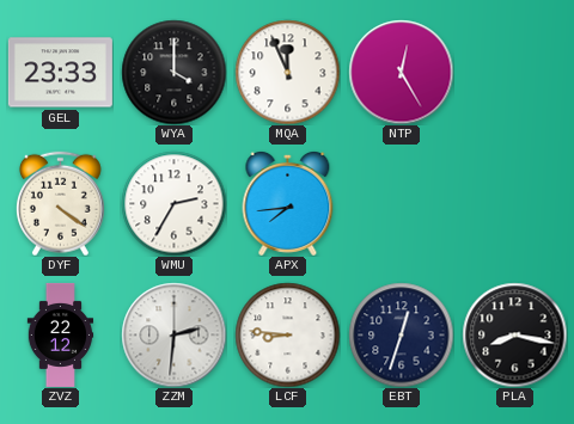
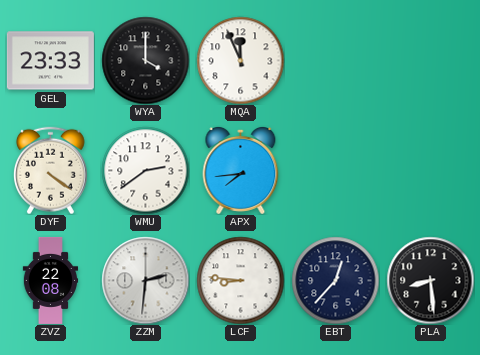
NTP: 12:25 -> none (401, 72)
WMU: 2:35 -> 2:39 (145, 170)
ZVZ: 22:12 -> 22:08 (51, 280)
EBT: 12:33 -> 12:37 (335, 280)
PLA: 8:17 -> 8:29 (430, 280)
